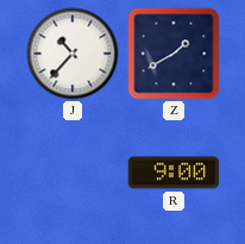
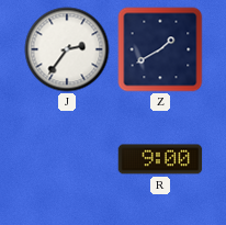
J: 10:37 -> 2:36 (67, 49)
